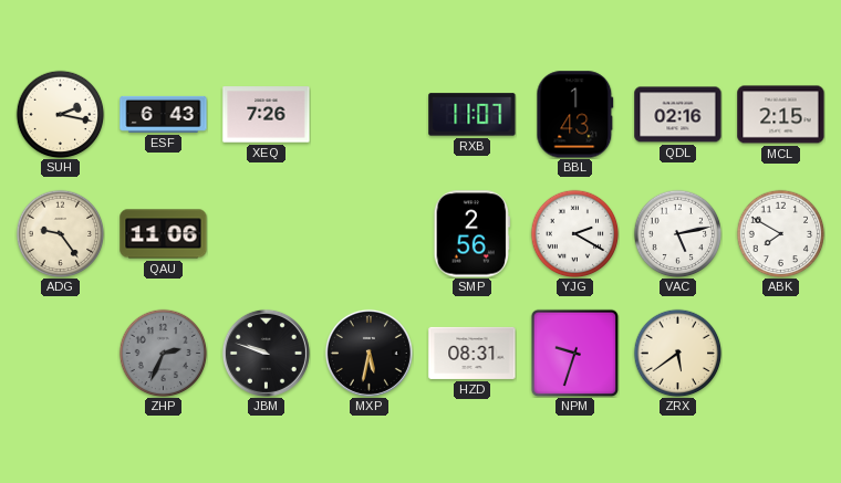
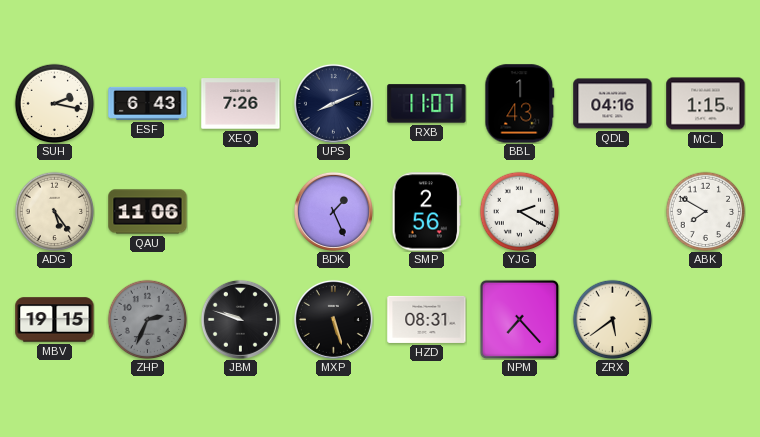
UPS: none -> 8:11 (333, 103)
QDL: 02:16 -> 04:16 (613, 104)
MCL: 2:15 -> 1:15 (706, 104)
ADG: 9:24 -> 5:24 (54, 211)
BDK: none -> 1:26 (333, 211)
VAC: 5:13 -> none (677, 233)
MBV: none -> 19:15 (55, 320)
MXP: 5:32 -> 5:27 (333, 319)
NPM: 9:33 -> 7:23 (519, 319)
